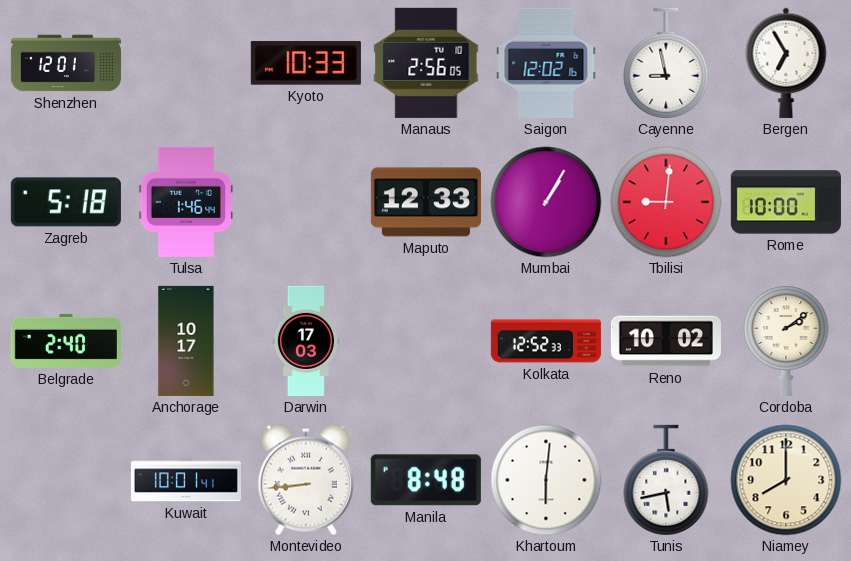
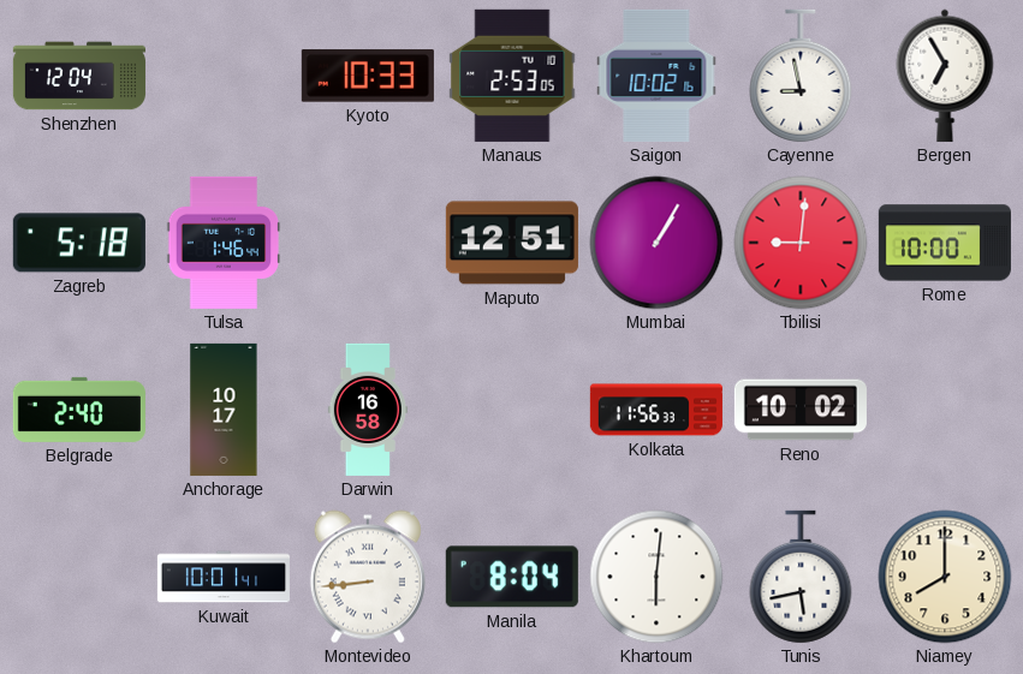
Shenzhen: 12:01 -> 12:04 (79, 76)
Manaus: 2:56 -> 2:53 (512, 76)
Saigon: 12:02 -> 10:02 (656, 76)
Maputo: 12:33 -> 12:51 (512, 243)
Darwin: 17:03 -> 16:58 (368, 410)
Kolkata: 12:52 -> 11:56 (656, 410)
Cordoba: 2:09 -> none (786, 341)
Manila: 8:48 -> 8:04 (512, 577)
